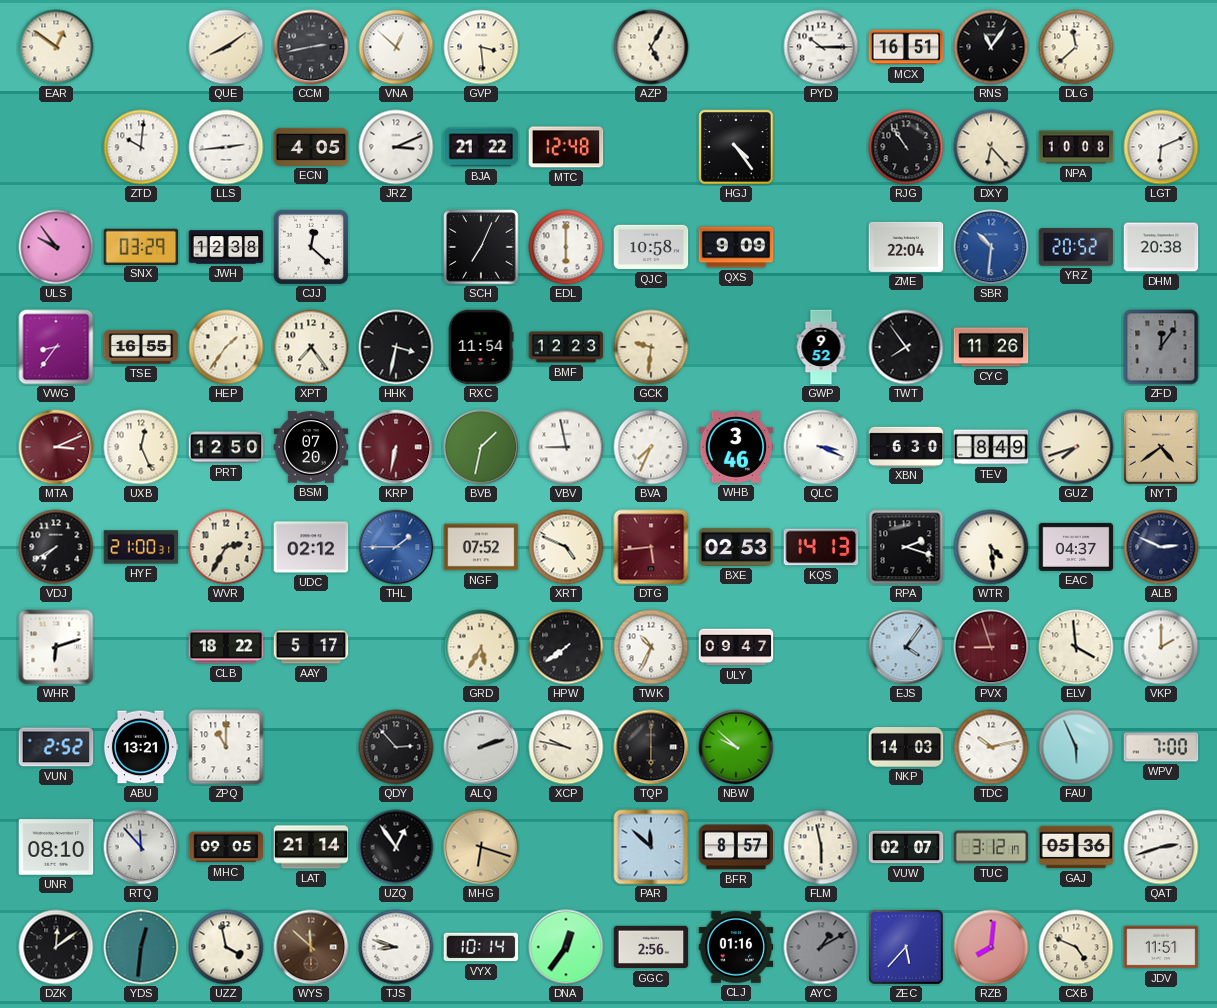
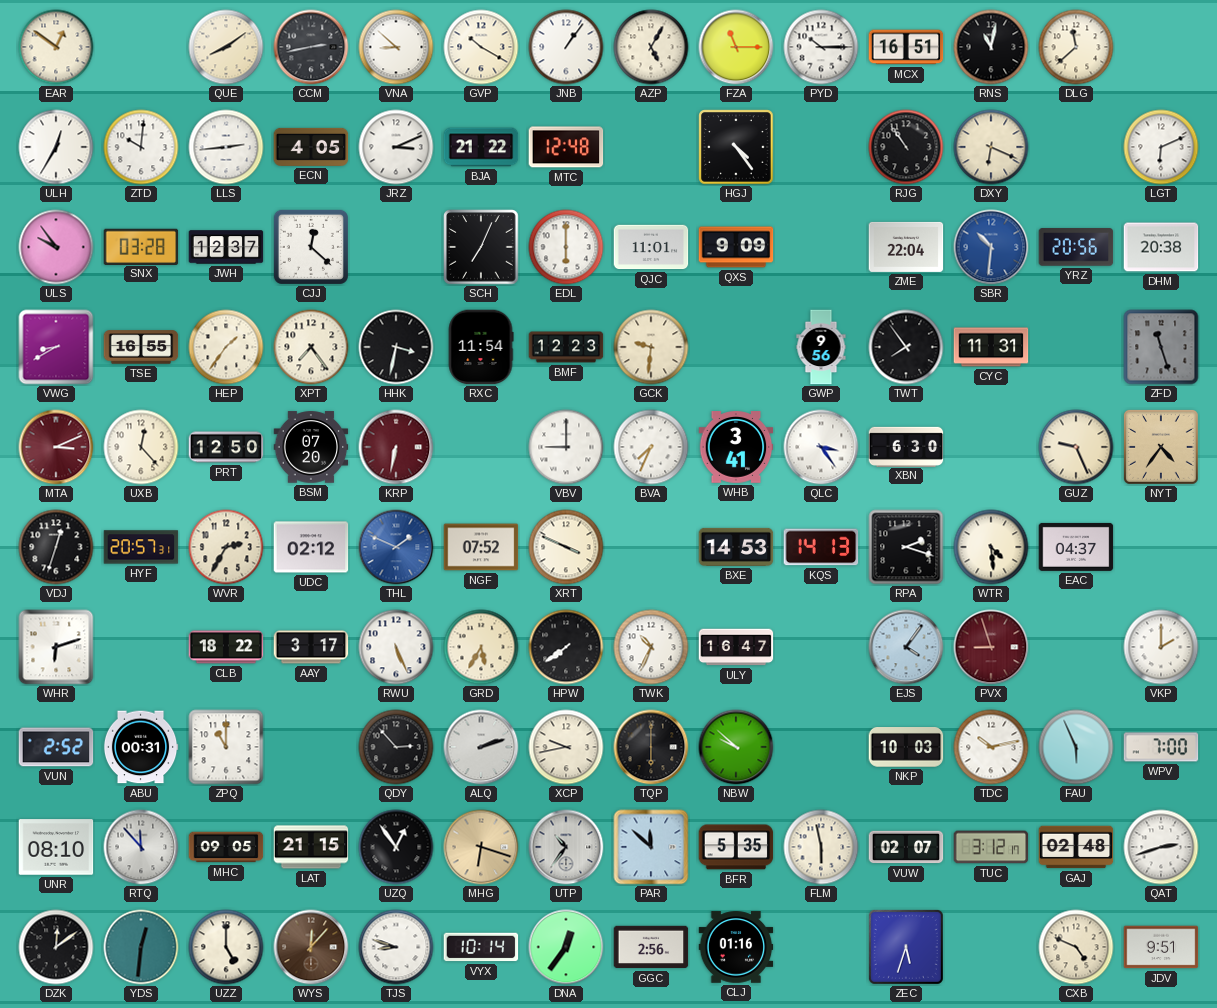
VNA: 12:52 -> 8:52 (396, 47)
GVP: 3:29 -> 10:20 (481, 47)
JNB: none -> 1:06 (566, 47)
FZA: none -> 11:15 (736, 47)
RNS: 11:06 -> 11:02 (991, 47)
ULH: none -> 12:35 (56, 147)
DXY: 6:23 -> 6:19 (991, 147)
NPA: 10:08 -> none (1076, 147)
SNX: 03:29 -> 03:28 (141, 246)
JWH: 12:38 -> 12:37 (226, 247)
QJC: 10:58 -> 11:01 (651, 247)
YRZ: 20:52 -> 20:56 (1076, 247)
VWG: 8:36 -> 8:40 (56, 347)
GWP: 9:52 -> 9:56 (821, 347)
CYC: 11:26 -> 11:31 (991, 347)
ZFD: 12:06 -> 11:27 (1161, 347)
UXB: 12:26 -> 12:23 (141, 447)
BVB: 1:32 -> none (481, 447)
VBV: 8:58 -> 9:00 (566, 447)
WHB: 3:46 -> 3:41 (736, 447)
QLC: 3:19 -> 3:24 (821, 447)
TEV: 8:49 -> none (991, 447)
GUZ: 7:42 -> 9:26 (1076, 447)
NYT: 4:39 -> 4:36 (1161, 447)
VDJ: 7:40 -> 12:33 (56, 547)
HYF: 21:00 -> 20:57 (141, 547)
THL: 1:45 -> 1:49 (396, 547)
XRT: 4:49 -> 3:49 (566, 547)
DTG: 5:44 -> none (651, 547)
BXE: 02:53 -> 14:53 (736, 547)
ALB: 2:49 -> none (1161, 547)
AAY: 5:17 -> 3:17 (311, 647)
RWU: none -> 5:26 (396, 647)
ULY: 09:47 -> 16:47 (736, 647)
ELV: 3:59 -> none (1076, 647)
ABU: 13:21 -> 00:31 (141, 747)
XCP: 9:47 -> 9:43 (566, 747)
NKP: 14:03 -> 10:03 (906, 748)
LAT: 21:14 -> 21:15 (311, 847)
UTP: none -> 10:36 (566, 847)
BFR: 8:57 -> 5:35 (736, 847)
GAJ: 05:36 -> 02:48 (1076, 847)
UZZ: 3:58 -> 5:00 (226, 947)
WYS: 11:52 -> 12:07 (311, 947)
AYC: 1:10 -> none (821, 947)
ZEC: 5:37 -> 5:33 (906, 947)
RZB: 8:01 -> none (991, 947)
JDV: 11:51 -> 9:51 (1161, 947)
